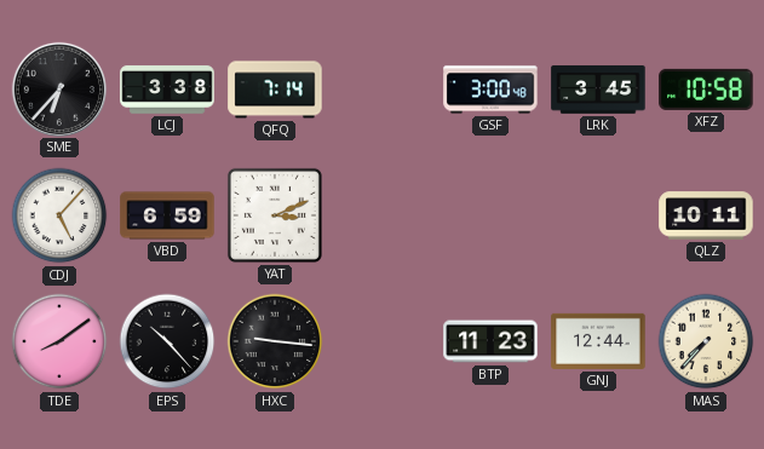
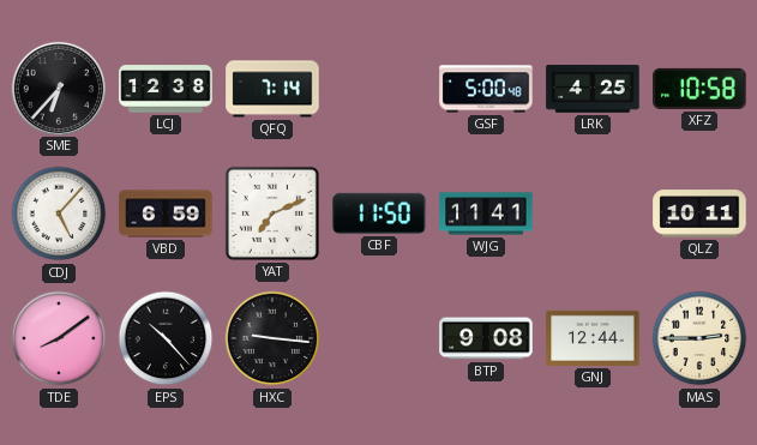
LCJ: 3:38 -> 12:38 (166, 89)
GSF: 3:00 -> 5:00 (486, 89)
LRK: 3:45 -> 4:25 (593, 89)
YAT: 3:11 -> 7:11 (272, 214)
CBF: none -> 11:50 (379, 214)
WJG: none -> 11:41 (486, 214)
BTP: 11:23 -> 9:08 (486, 338)
MAS: 7:37 -> 2:45 (699, 338)
